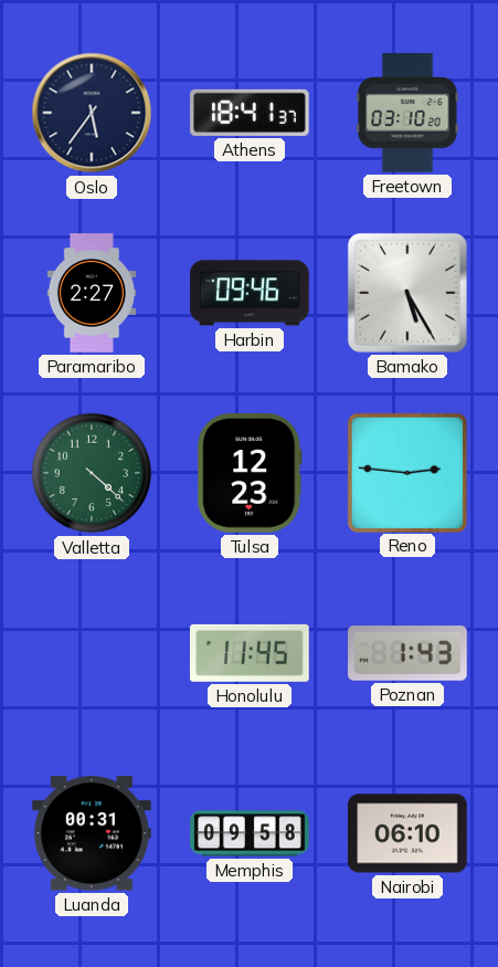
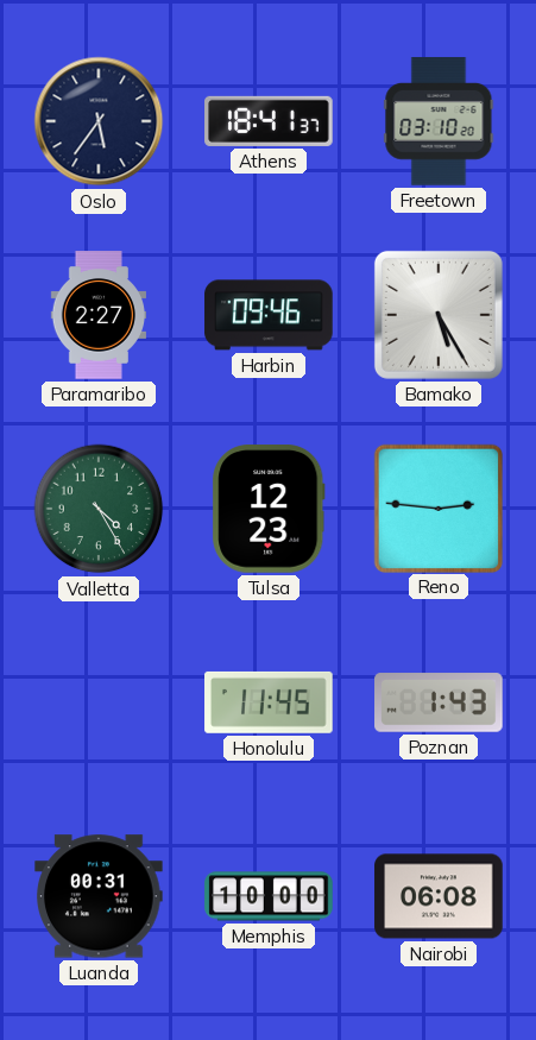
Valletta: 4:22 -> 4:25 (99, 509)
Memphis: 09:58 -> 10:00 (269, 896)
Nairobi: 06:10 -> 06:08 (439, 896)
